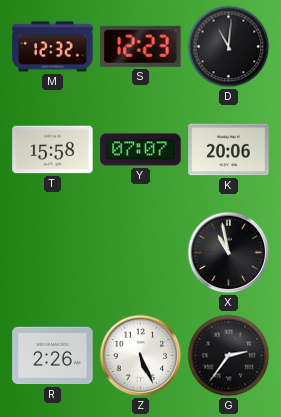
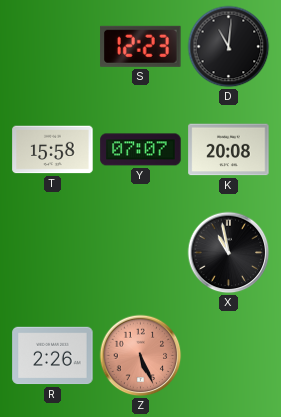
M: 12:32 -> none (53, 47)
K: 20:06 -> 20:08 (229, 150)
Z dial: white -> salmon (141, 356)
G: 2:36 -> none (229, 356)
